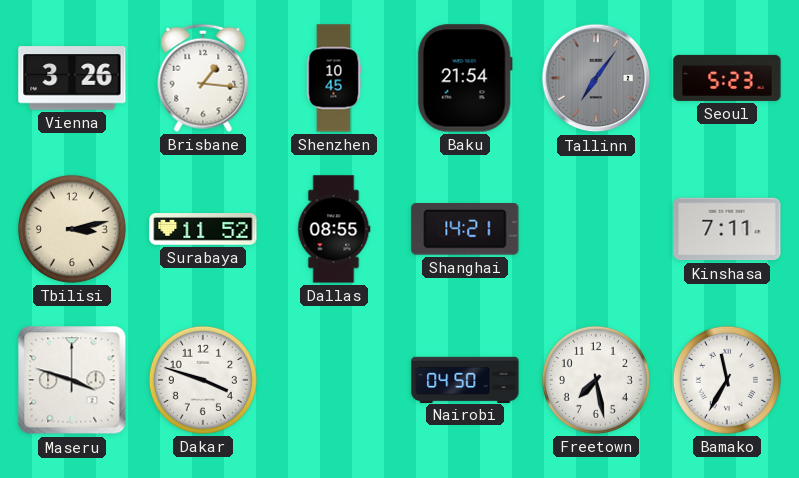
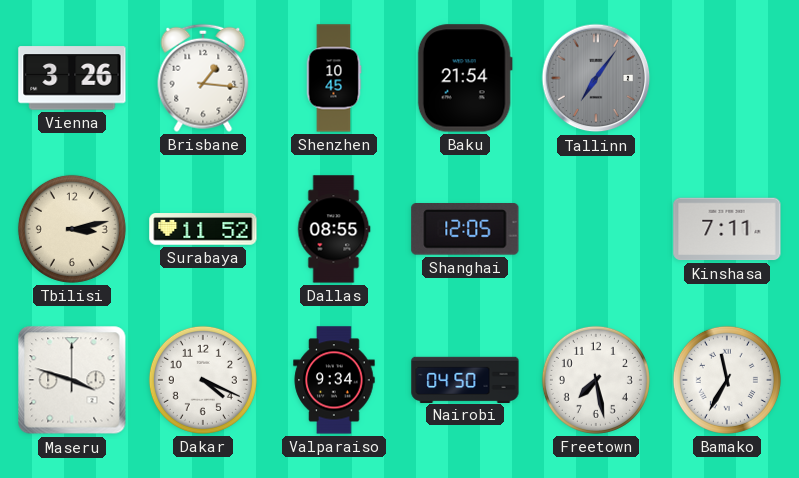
Seoul: 5:23 -> none (727, 78)
Shanghai: 14:21 -> 12:05 (465, 230)
Dakar: 3:48 -> 4:19 (203, 380)
Valparaiso: none -> 9:34 (334, 380)
